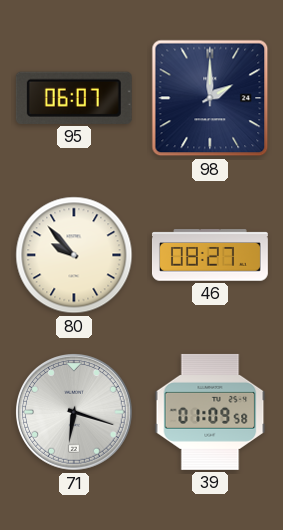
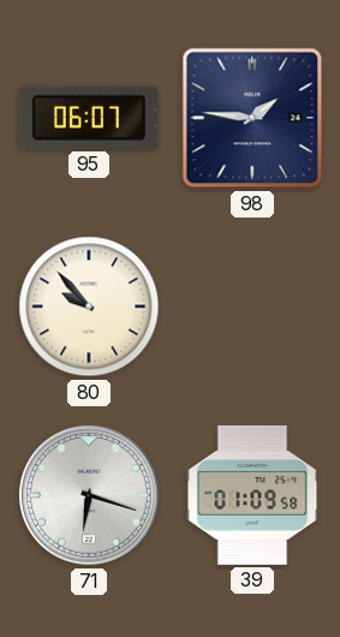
98: 2:00 -> 1:46 (252, 118)
46: 08:27 -> none (210, 255)
